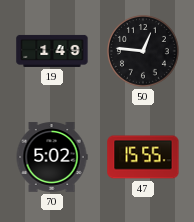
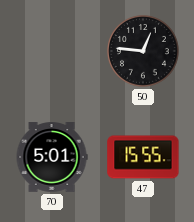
19: 1:49 -> none (52, 51)
70: 5:02 -> 5:01 (52, 157)
